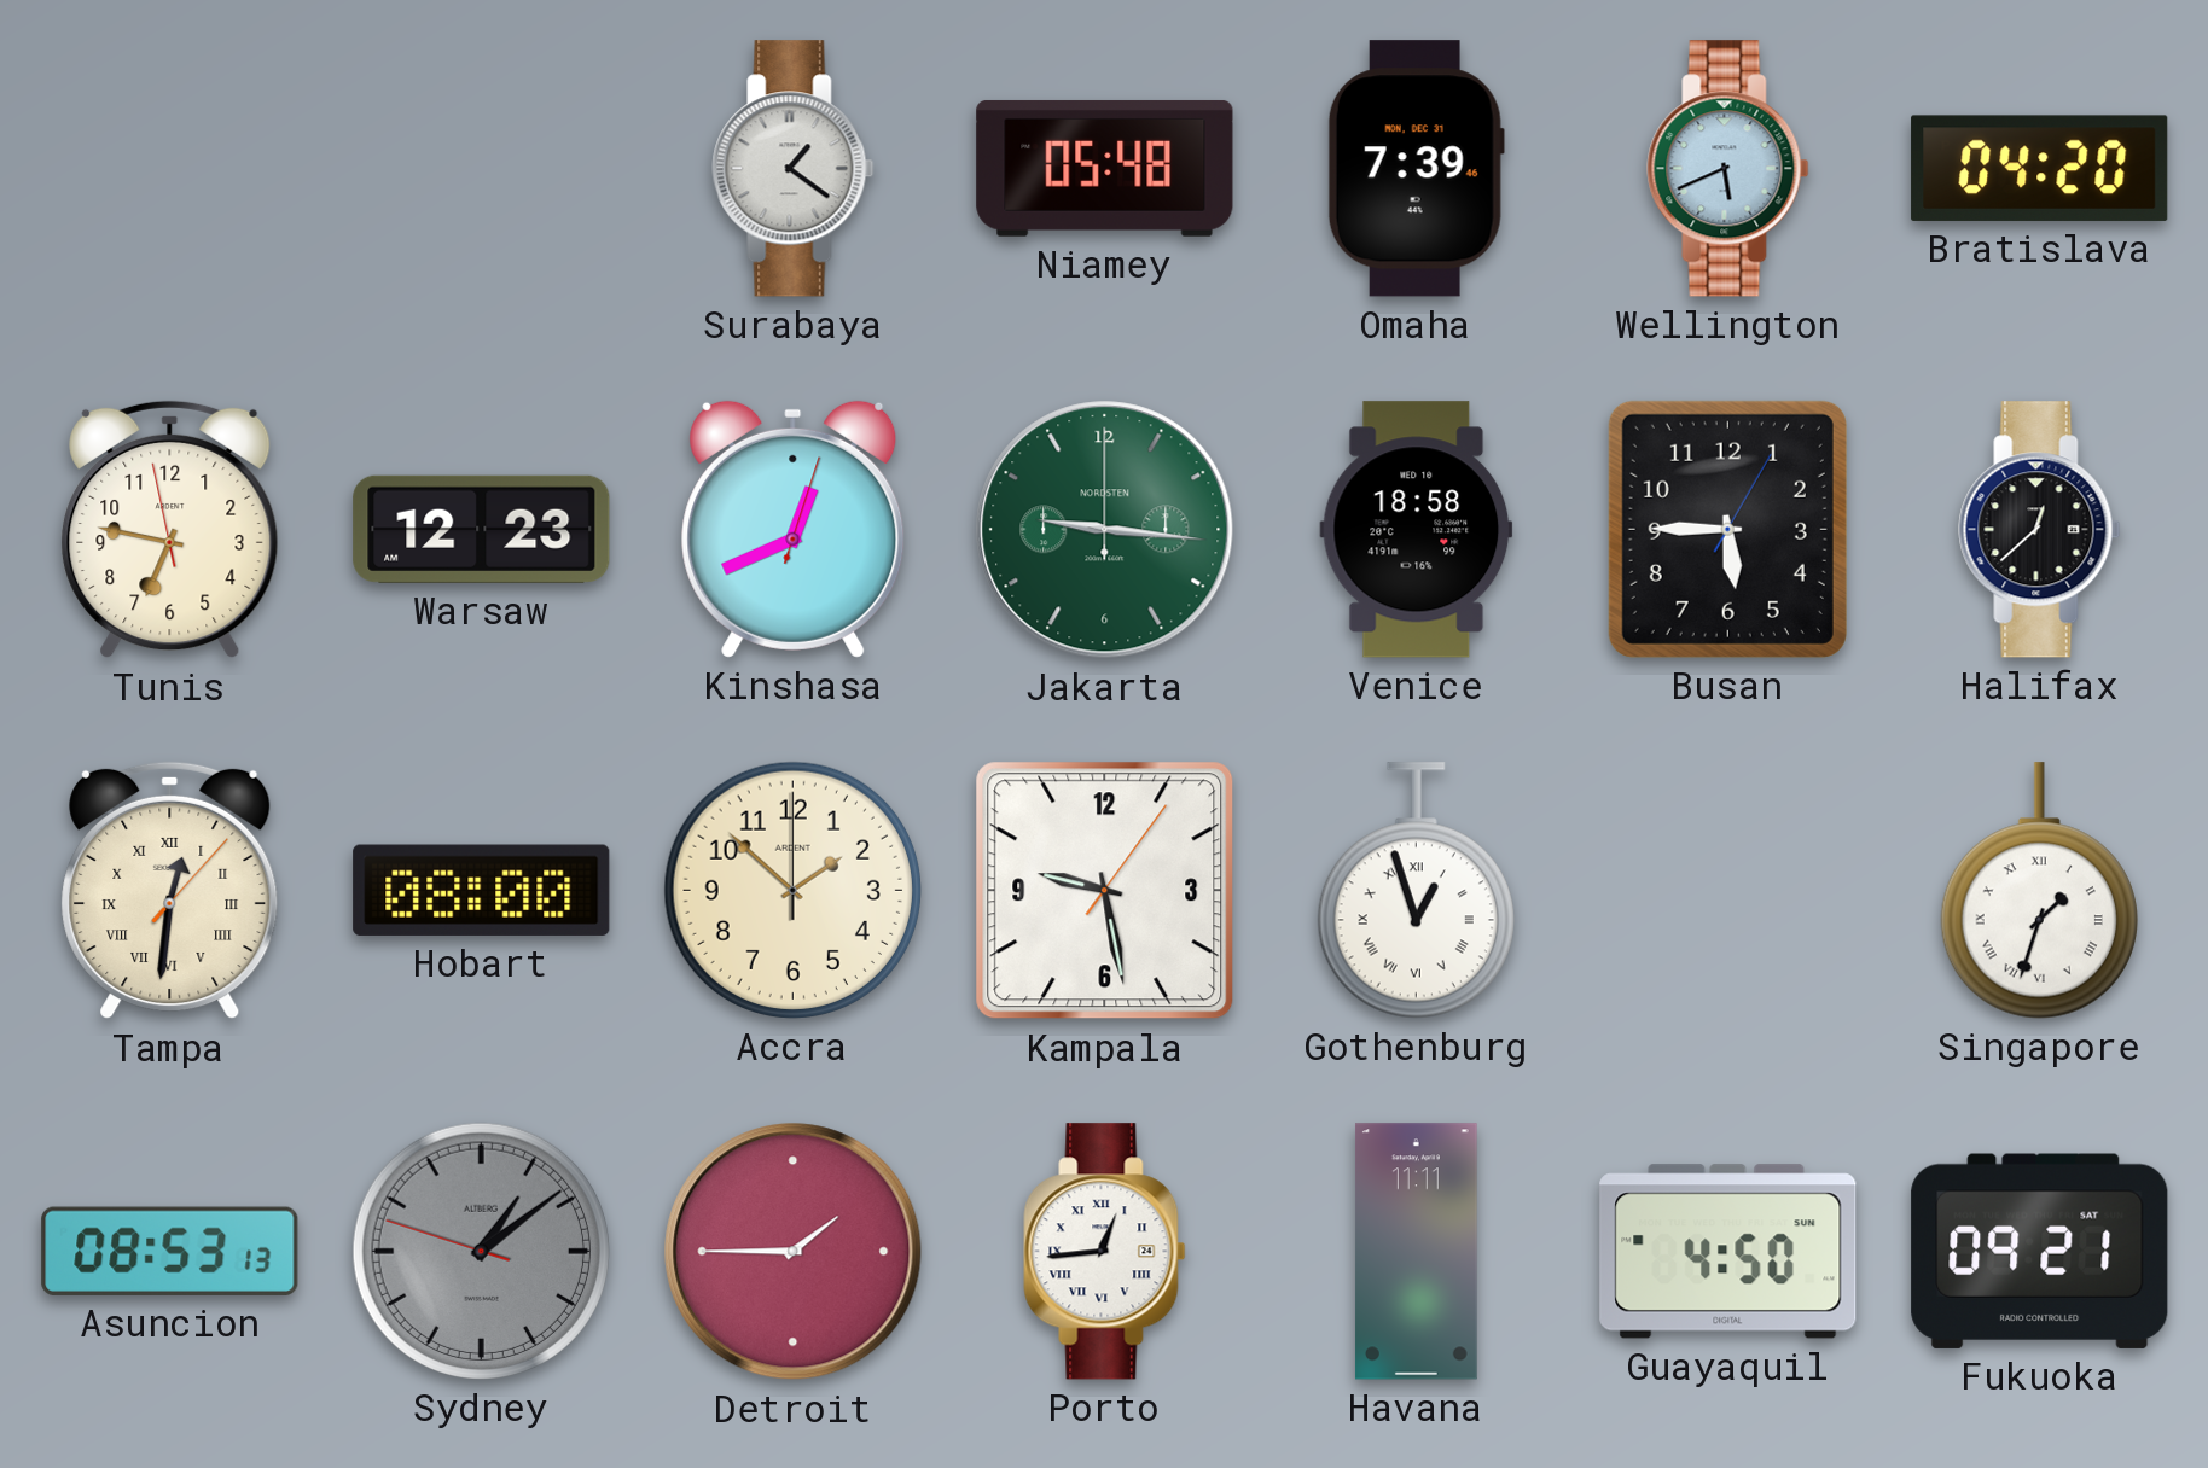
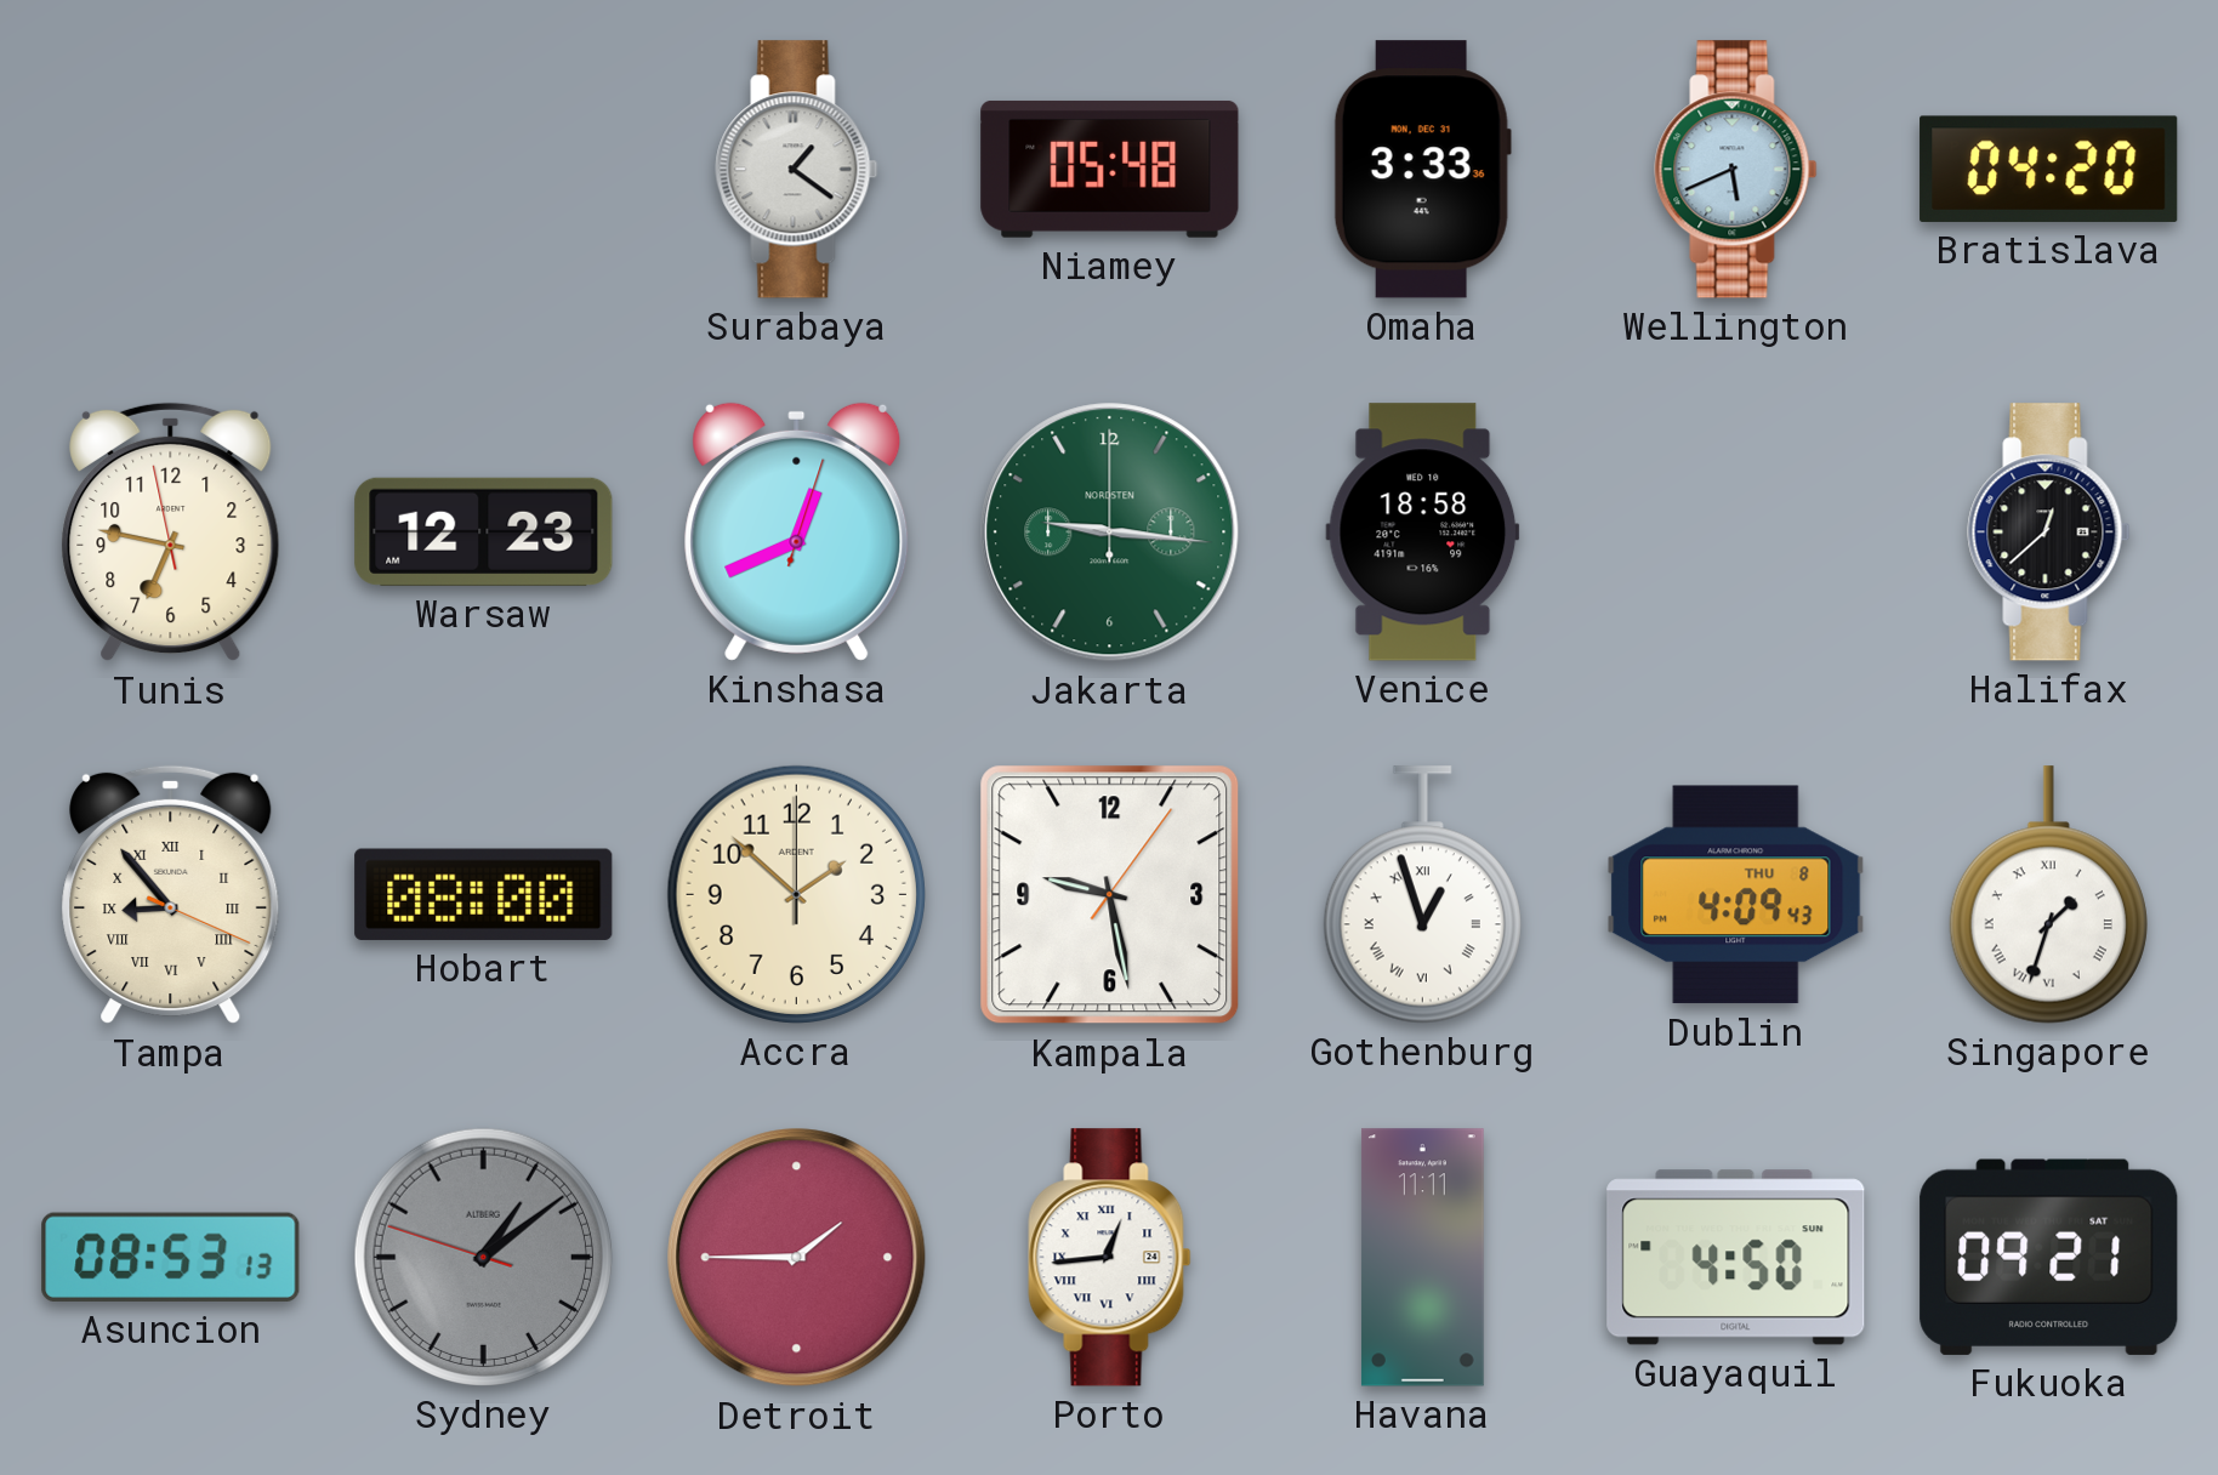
Omaha: 7:39 -> 3:33 (1422, 170)
Busan: 5:45 -> none (1727, 529)
Tampa: 12:31 -> 8:53 (171, 895)
Dublin: none -> 4:09 (1736, 895)
